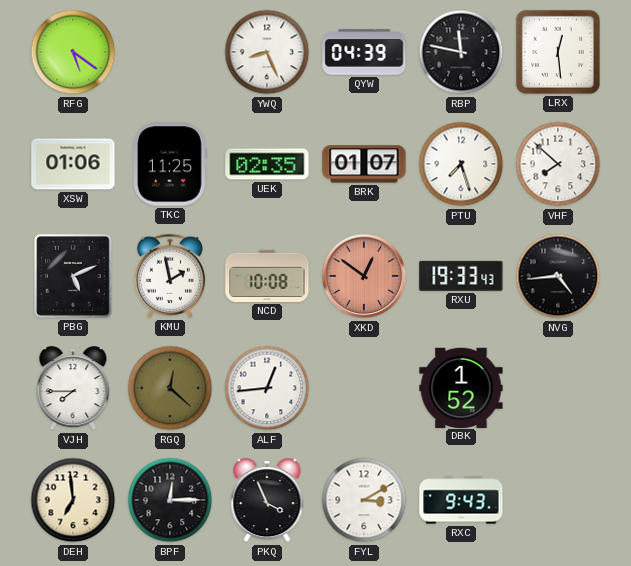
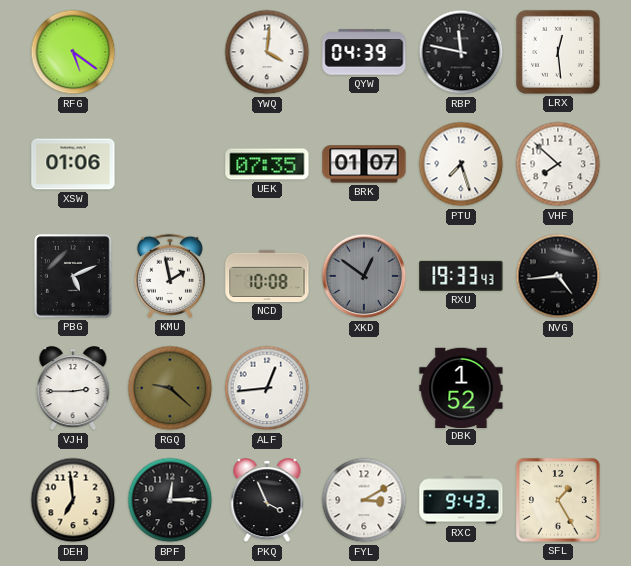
YWQ: 8:26 -> 4:01 (267, 52)
TKC: 11:25 -> none (171, 164)
UEK: 02:35 -> 07:35 (267, 164)
XKD dial: salmon -> grey (364, 276)
VJH: 7:45 -> 2:45 (73, 389)
RGQ: 12:22 -> 9:22 (170, 388)
SFL: none -> 1:25 (559, 501)
